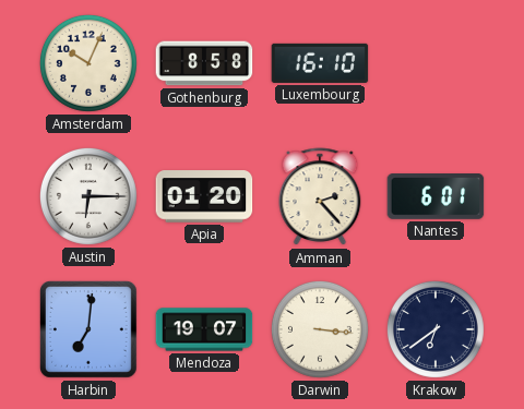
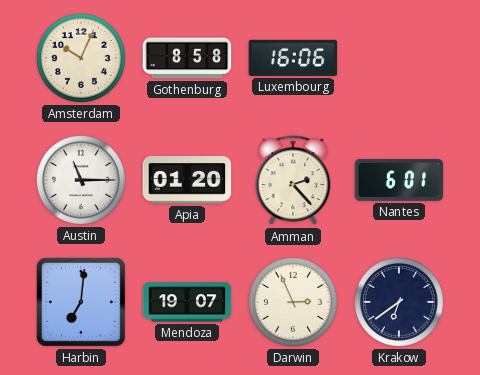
Luxembourg: 16:10 -> 16:06 (293, 58)
Austin: 6:15 -> 11:15 (81, 180)
Darwin: 3:16 -> 2:56 (293, 302)
